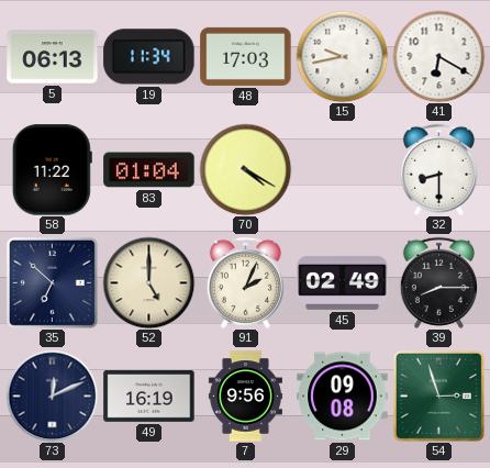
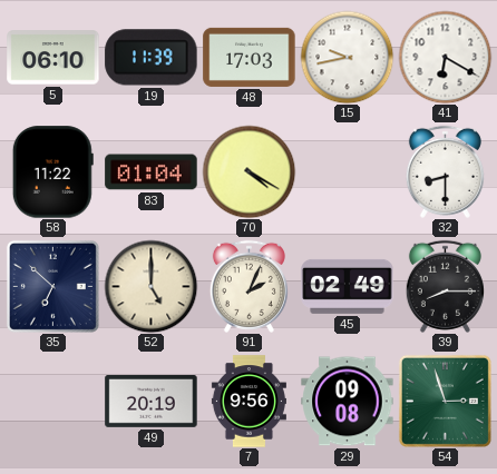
5: 06:13 -> 06:10 (53, 58)
19: 11:34 -> 11:39 (152, 58)
73: 12:11 -> none (52, 395)
49: 16:19 -> 20:19 (152, 402)
